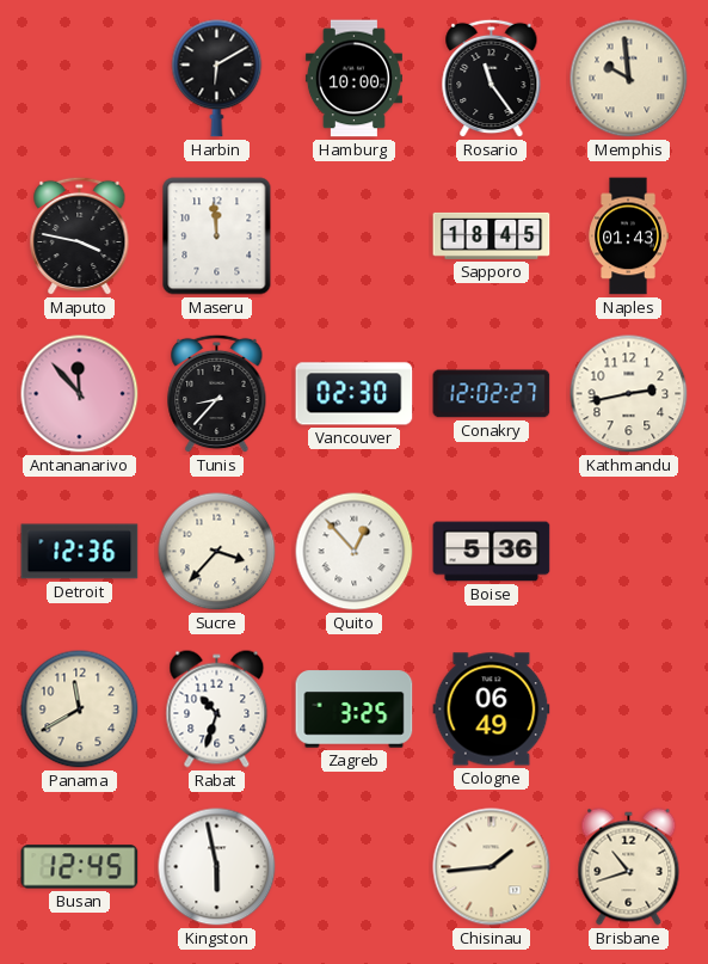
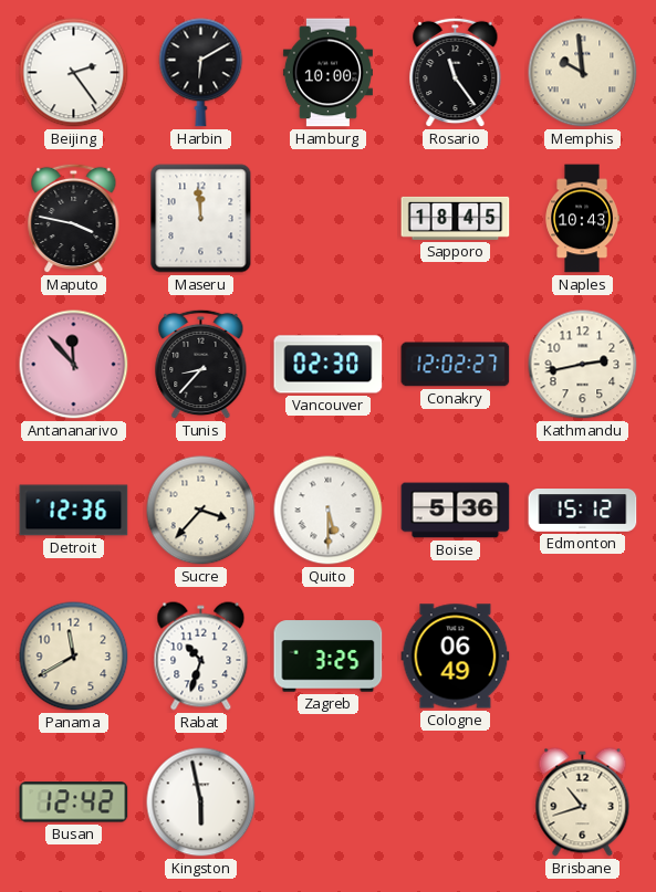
Beijing: none -> 2:24 (74, 73)
Naples: 01:43 -> 10:43 (582, 219)
Quito: 12:53 -> 5:30 (329, 511)
Edmonton: none -> 15:12 (583, 511)
Busan: 12:45 -> 12:42 (74, 802)
Chisinau: 1:44 -> none (492, 867)
